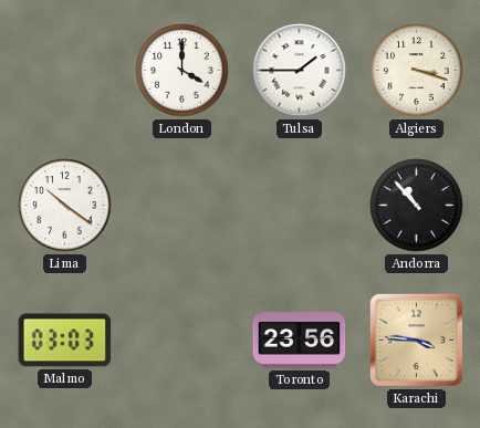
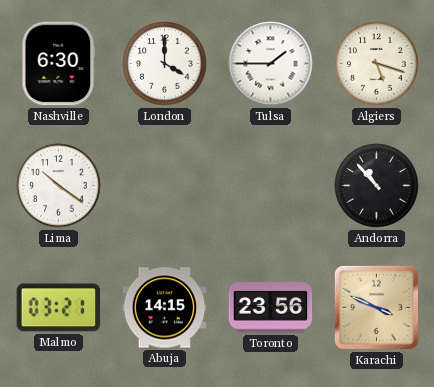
Nashville: none -> 6:30 (59, 64)
Algiers: 3:18 -> 5:18 (377, 64)
Malmo: 03:03 -> 03:21 (59, 308)
Abuja: none -> 14:15 (165, 308)
Karachi: 3:46 -> 3:49 (376, 307)
